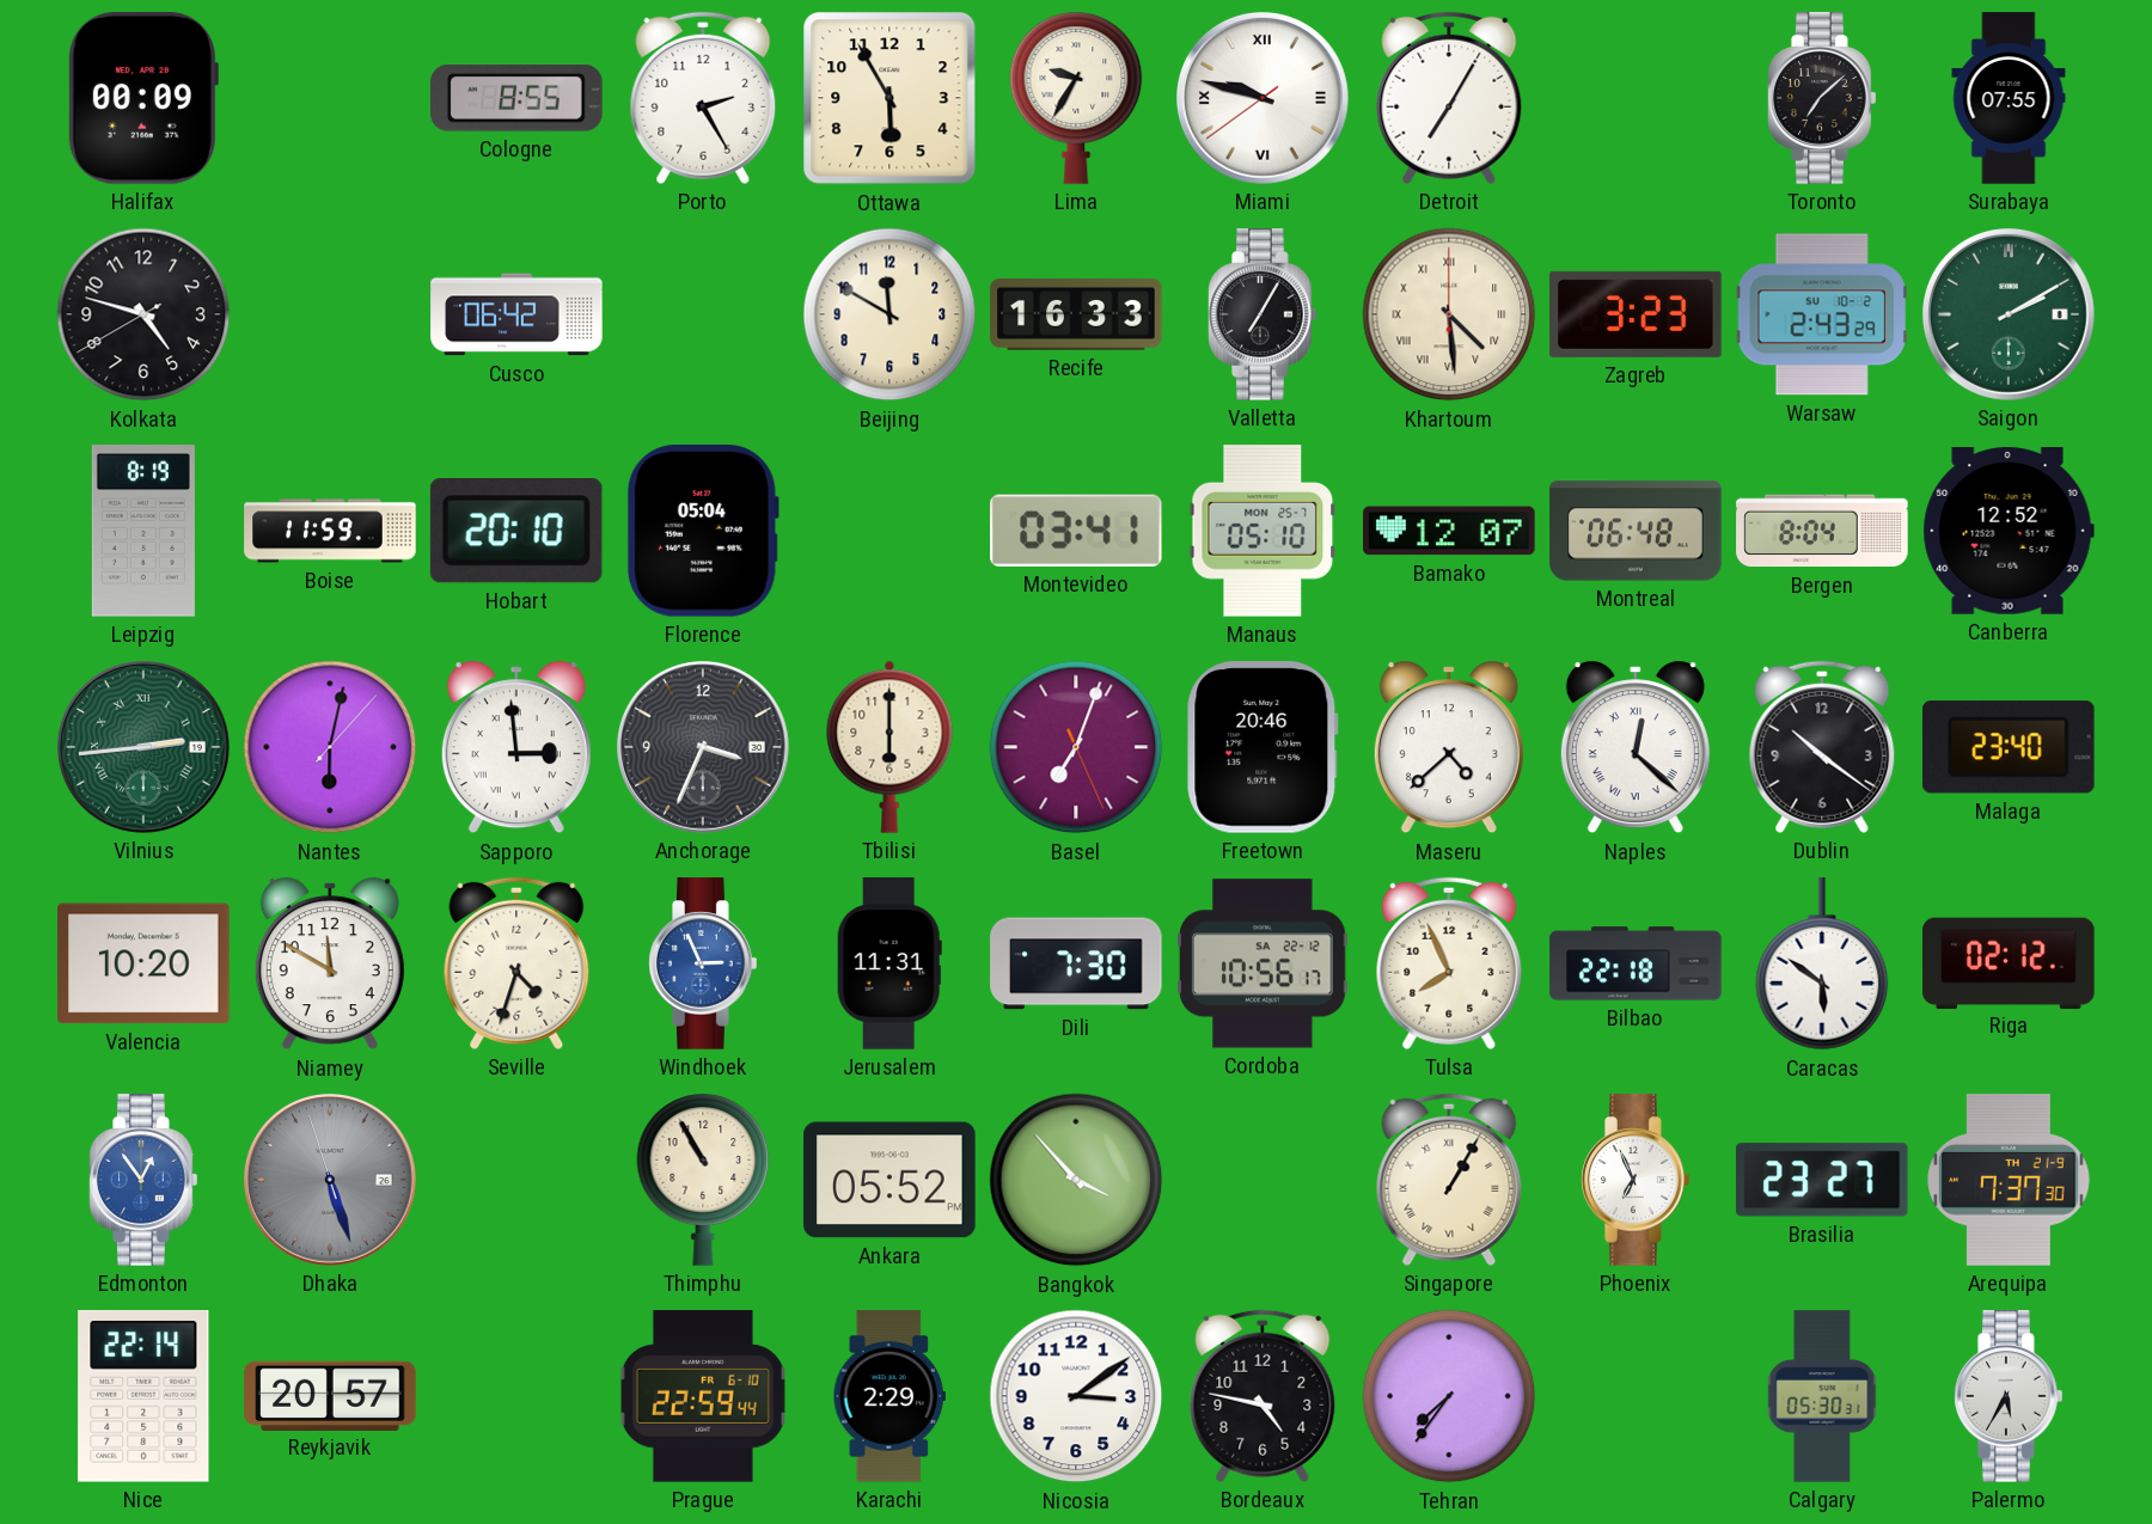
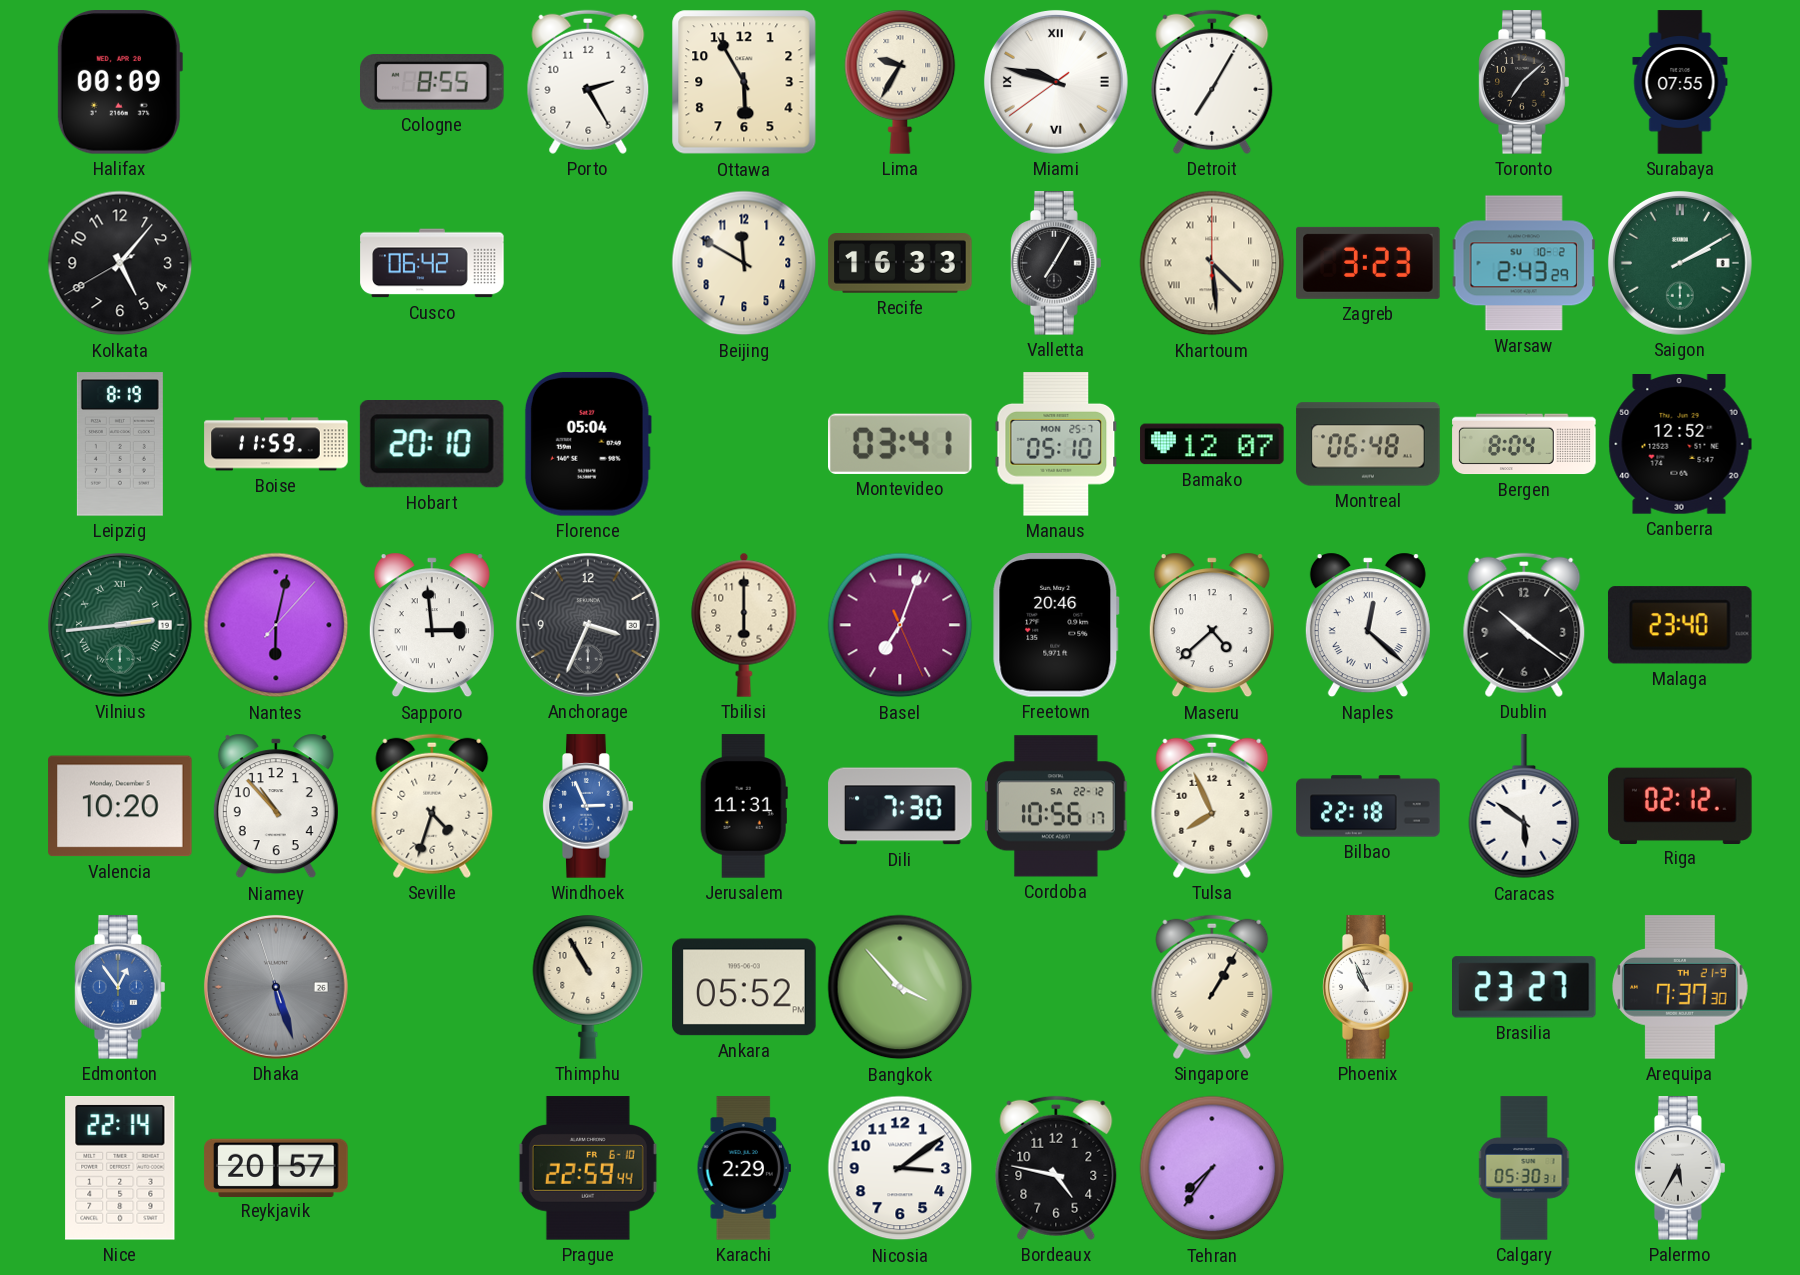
Kolkata: 4:47 -> 5:06 (120, 263)
Niamey: 11:50 -> 10:53 (276, 806)
Phoenix: 6:56 -> 10:56 (1368, 987)
